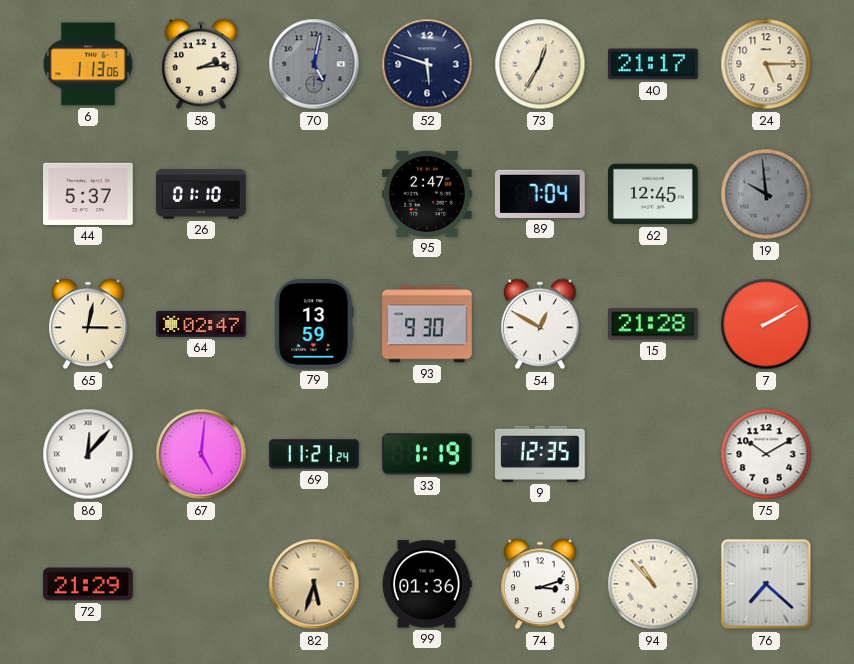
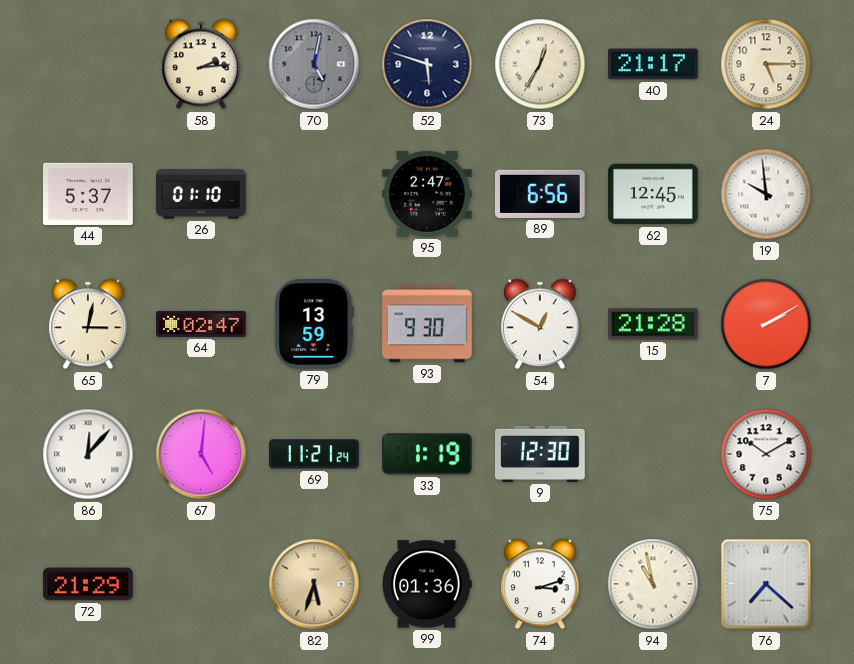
6: 1:13 -> none (89, 64)
89: 7:04 -> 6:56 (541, 194)
19 dial: grey -> white (766, 194)
9: 12:35 -> 12:30 (541, 454)
94: 10:53 -> 10:58 (653, 584)
